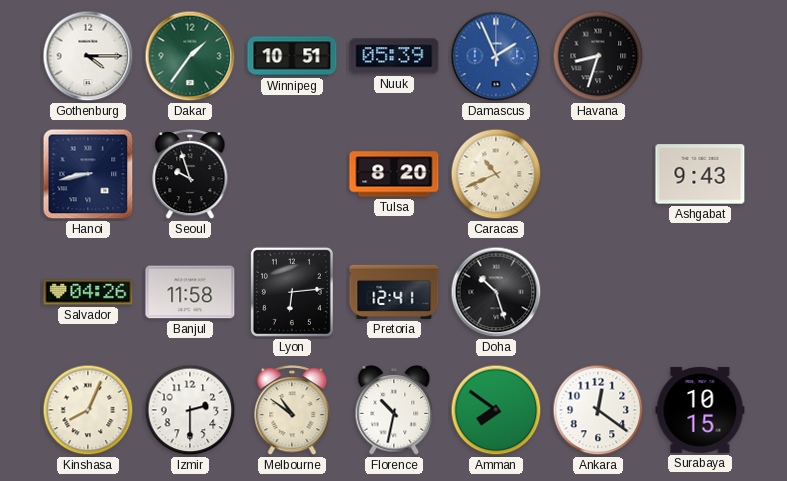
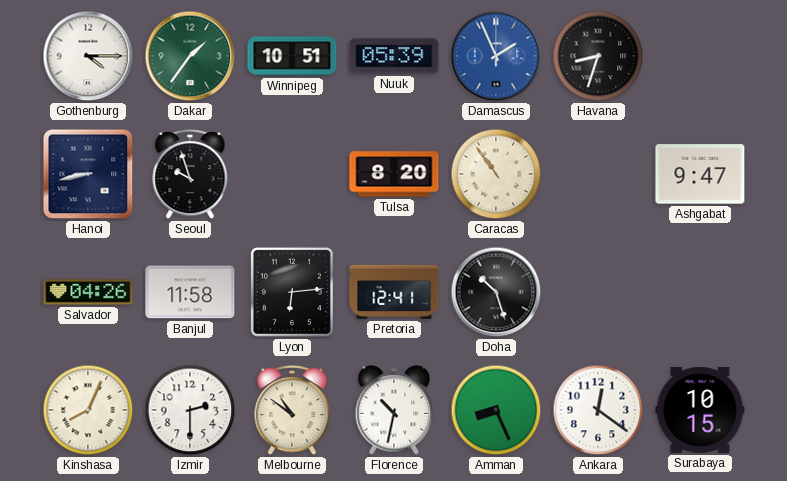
Caracas: 10:41 -> 10:54 (496, 174)
Ashgabat: 9:43 -> 9:47 (700, 174)
Amman: 7:51 -> 8:26 (496, 410)
